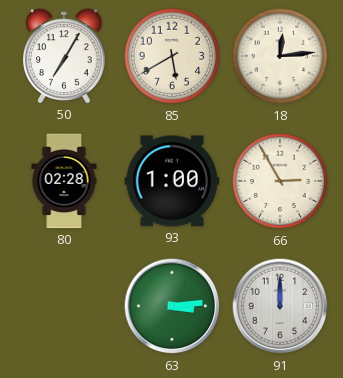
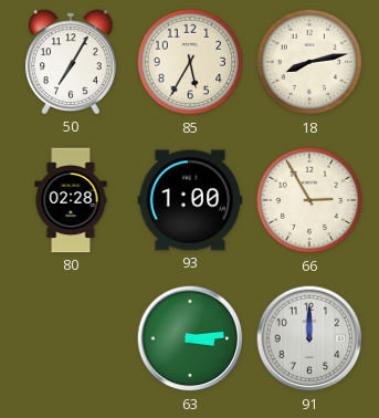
85: 5:40 -> 5:35 (190, 62)
18: 12:14 -> 8:13 (309, 62)
